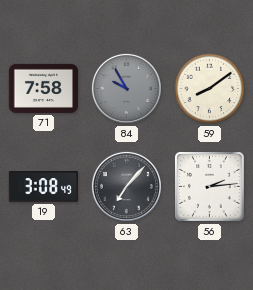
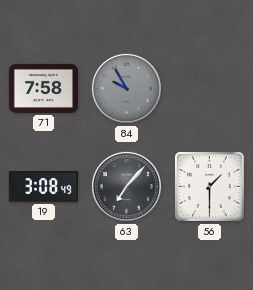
59: 8:09 -> none (210, 89)
56: 2:14 -> 1:30 (210, 187)
